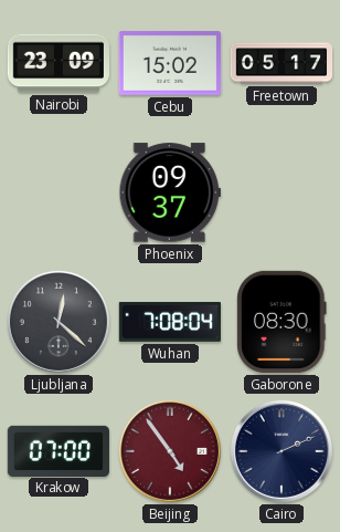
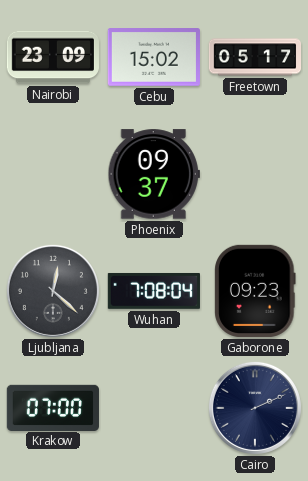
Gaborone: 08:30 -> 09:23 (255, 291)
Beijing: 4:54 -> none (170, 451)
